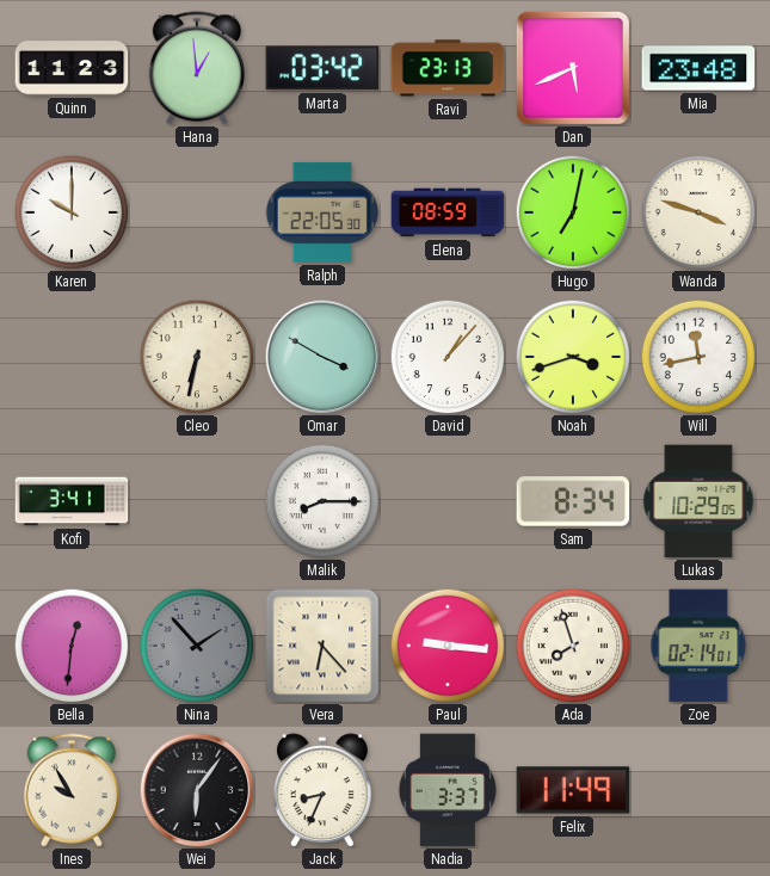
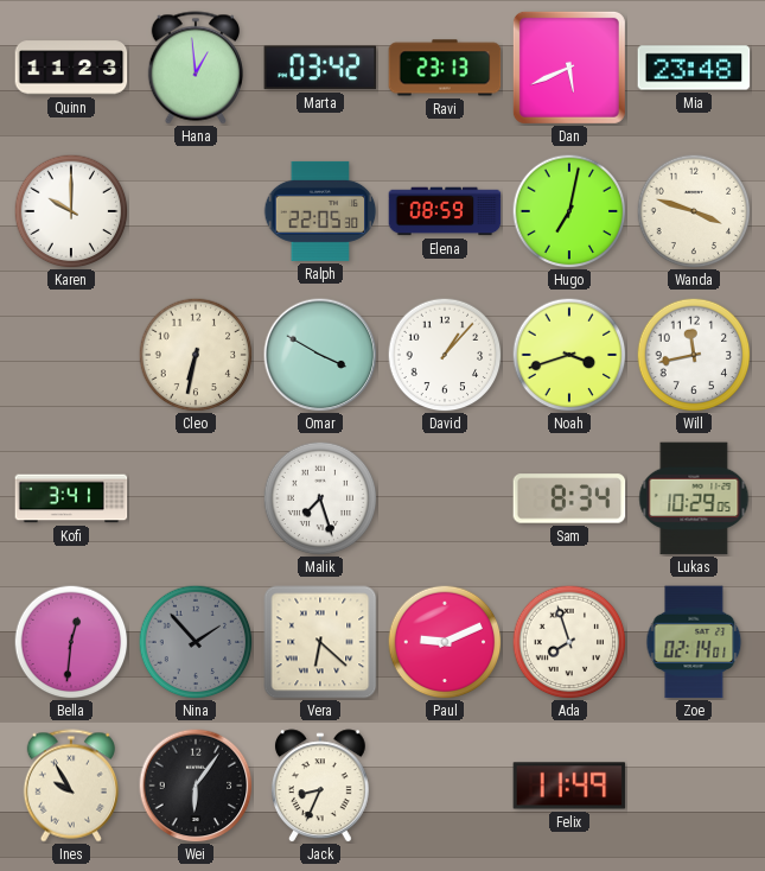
Malik: 8:15 -> 7:27 (320, 498)
Vera: 6:23 -> 6:22 (320, 642)
Paul: 9:16 -> 9:11 (445, 642)
Nadia: 3:37 -> none (448, 790)
